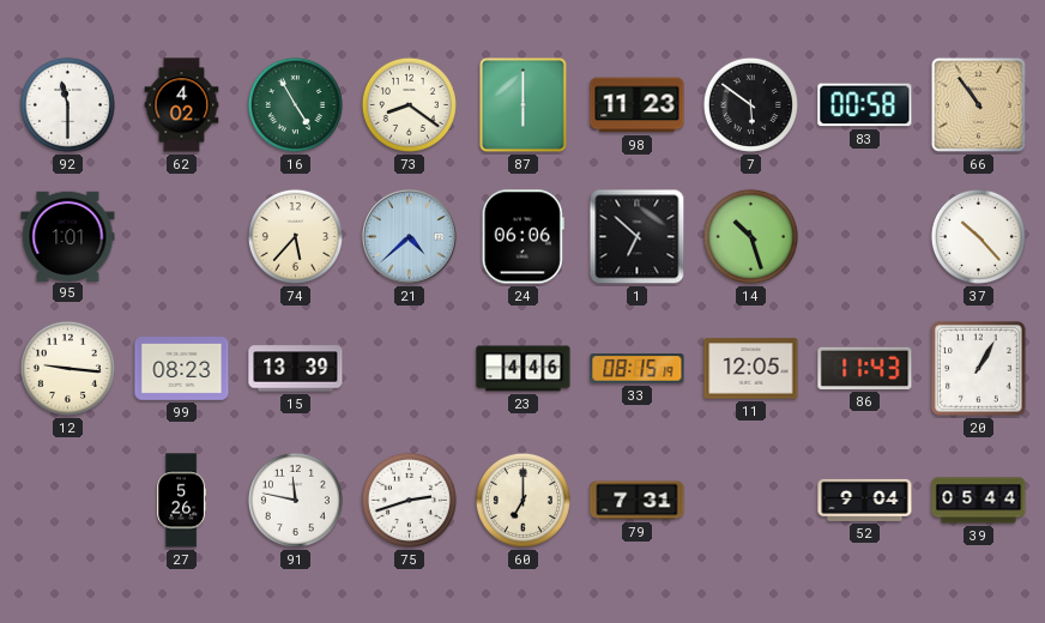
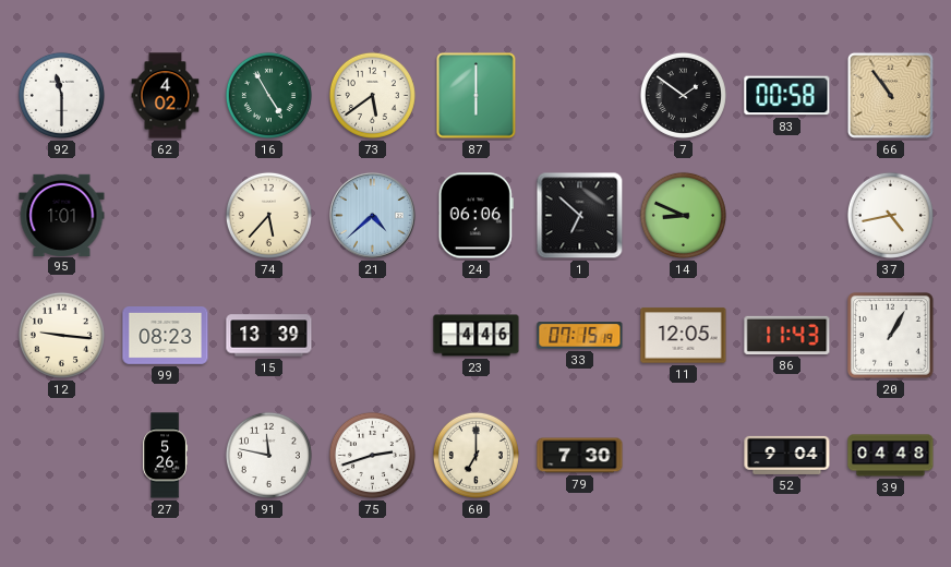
73: 8:21 -> 5:39 (372, 95)
98: 11:23 -> none (638, 105)
7: 5:51 -> 1:51 (683, 95)
14: 10:27 -> 8:49 (683, 215)
37: 10:23 -> 4:43 (890, 215)
33: 08:15 -> 07:15 (580, 336)
79: 7:31 -> 7:30 (580, 456)
39: 05:44 -> 04:48 (891, 456)
